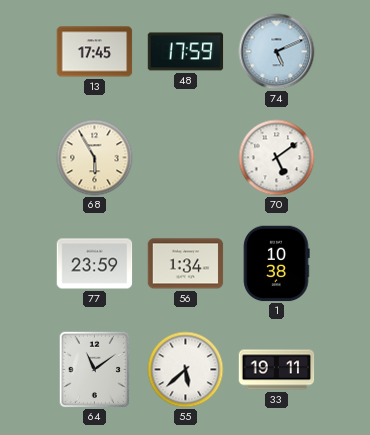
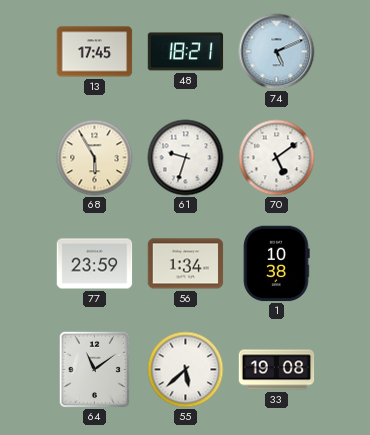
48: 17:59 -> 18:21 (186, 52)
61: none -> 9:33 (186, 158)
33: 19:11 -> 19:08 (277, 370)
